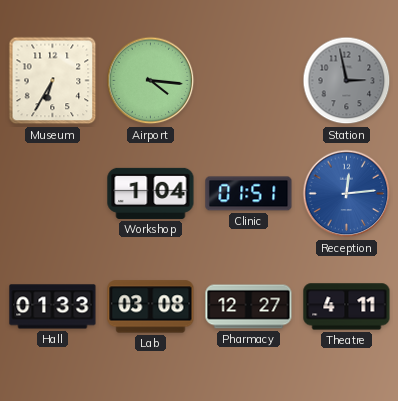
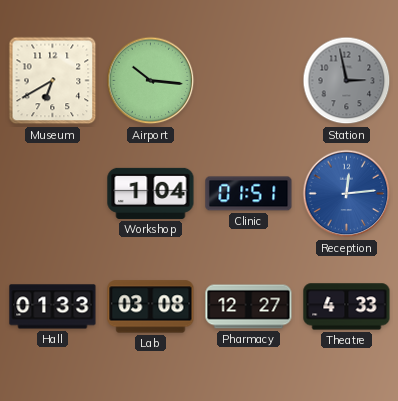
Museum: 6:35 -> 6:40 (53, 81)
Airport: 4:16 -> 10:16 (151, 81)
Theatre: 4:11 -> 4:33 (347, 307)
